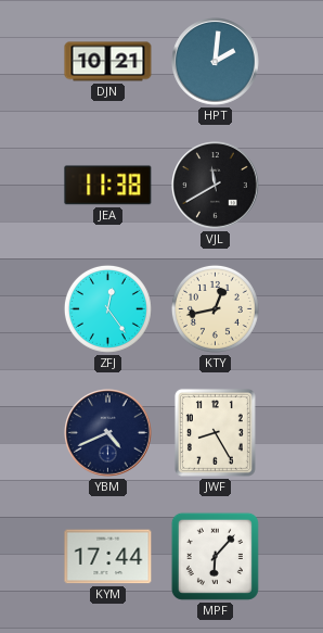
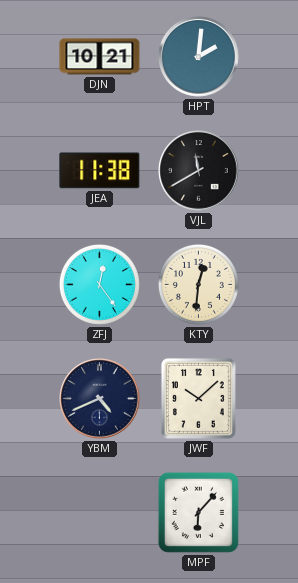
KTY: 12:43 -> 12:31 (198, 284)
JWF: 8:25 -> 10:08 (198, 398)
KYM: 17:44 -> none (108, 557)
